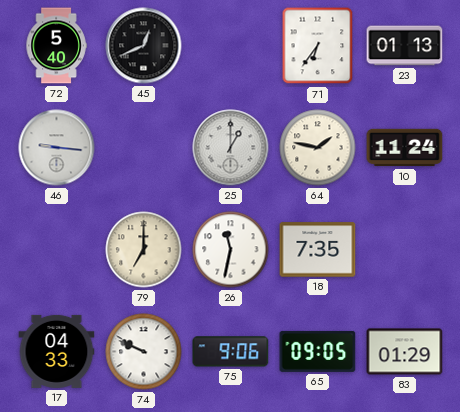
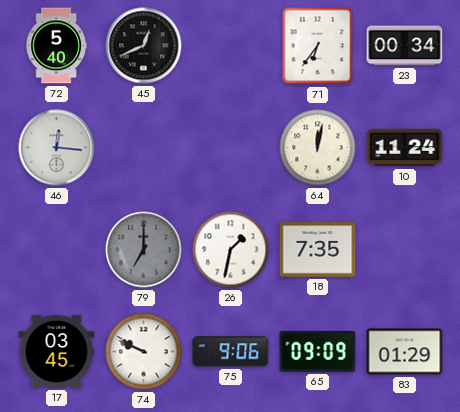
23: 01:13 -> 00:34 (405, 46)
46: 9:16 -> 12:16 (57, 148)
25: 1:00 -> none (231, 148)
64: 1:47 -> 12:02 (318, 148)
79 dial: cream -> grey (144, 250)
26: 11:32 -> 1:32 (231, 250)
17: 04:33 -> 03:45 (57, 351)
65: 09:05 -> 09:09 (318, 351)
